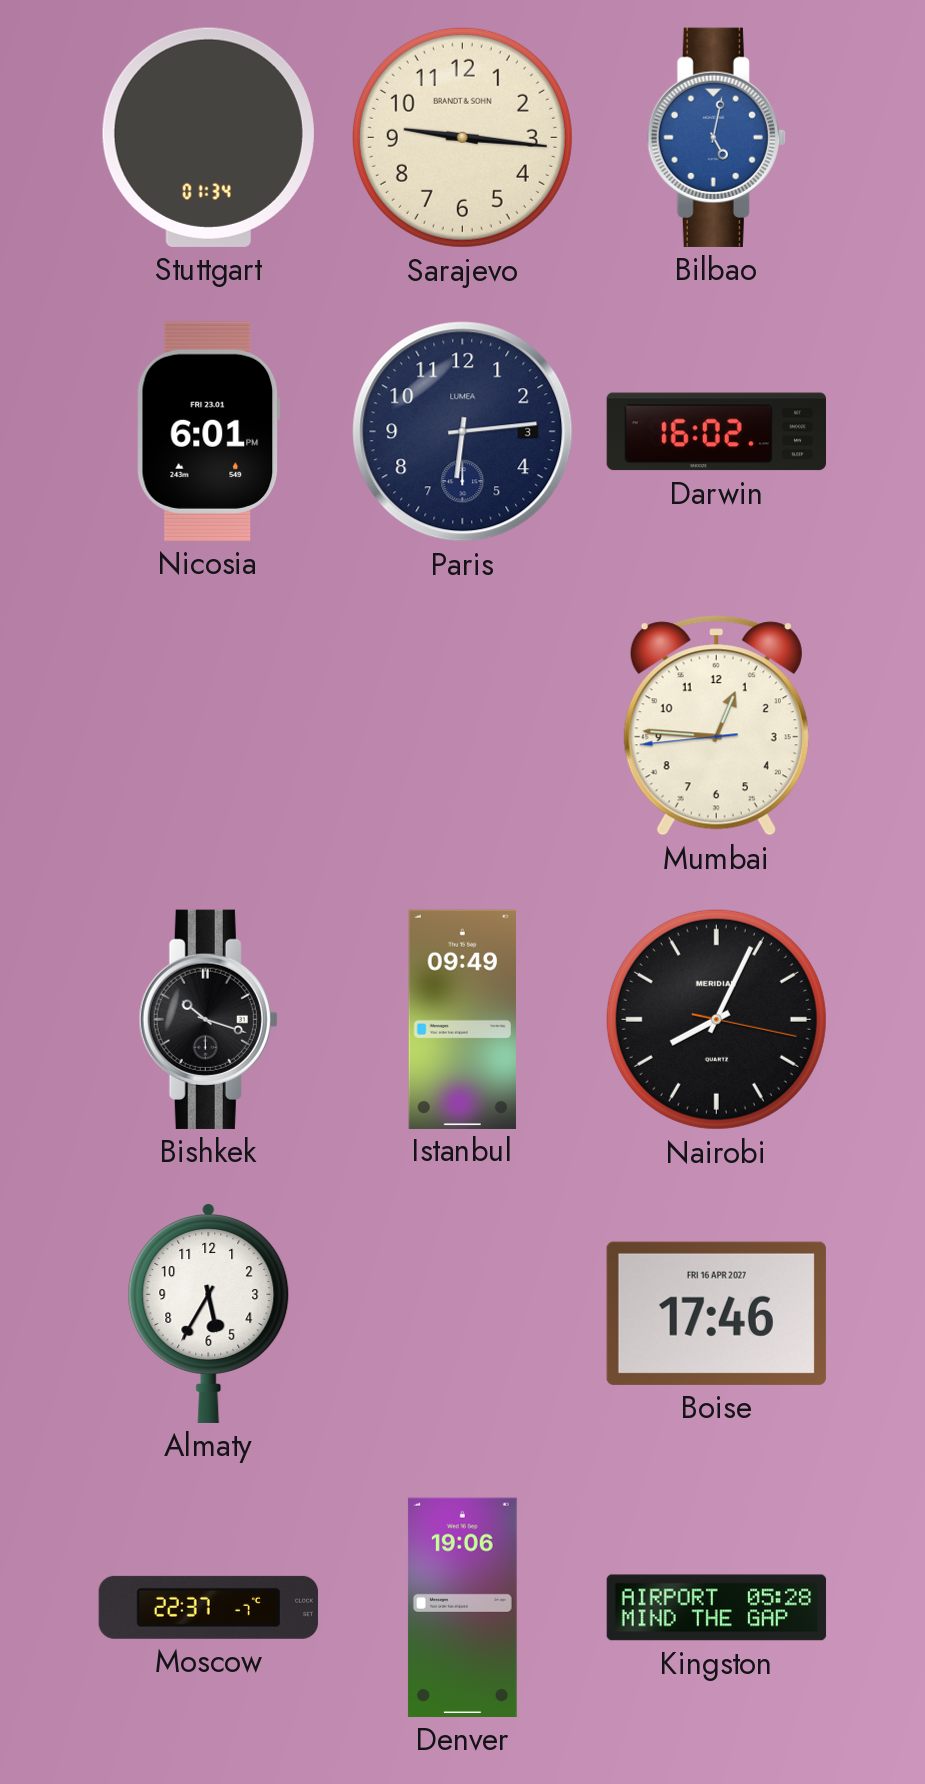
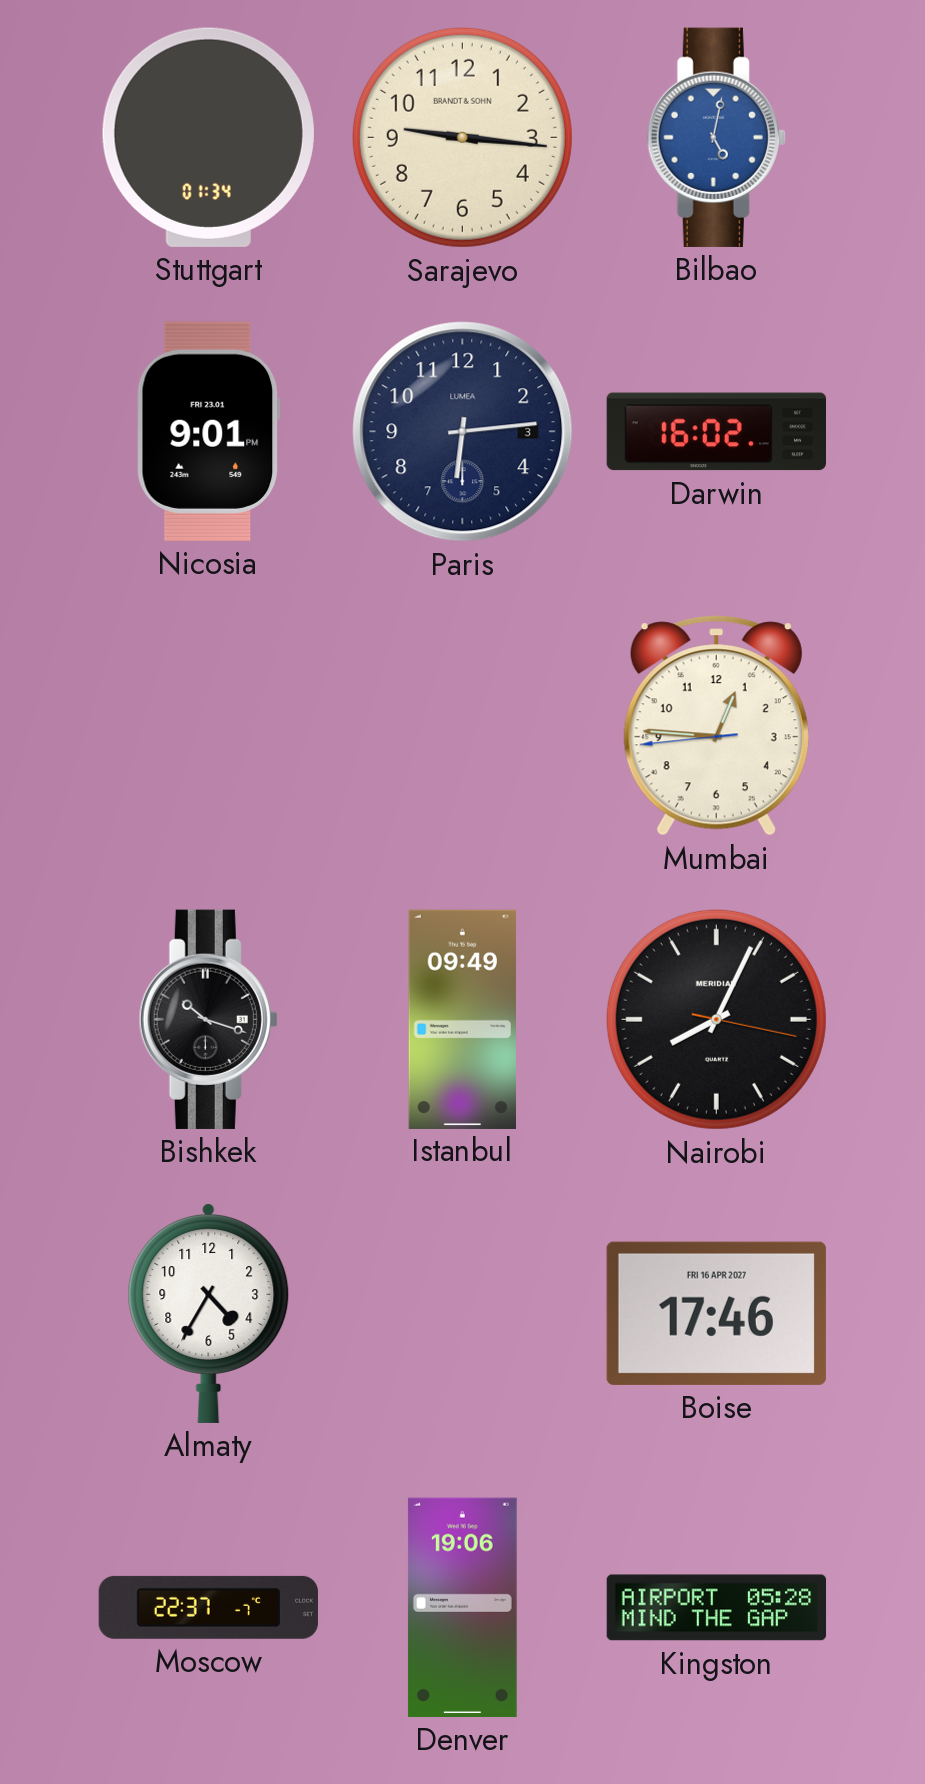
Nicosia: 6:01 -> 9:01 (209, 431)
Almaty: 5:35 -> 4:35 (209, 1313)
